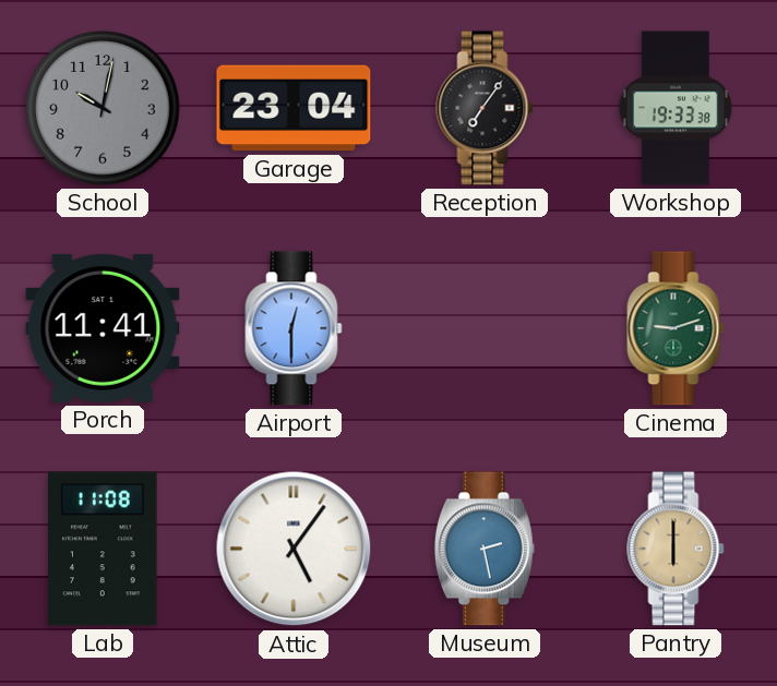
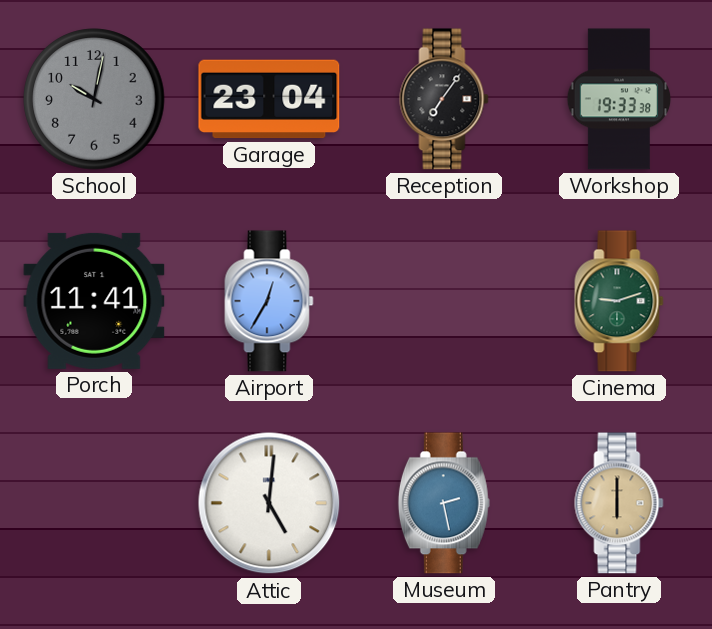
Airport: 12:30 -> 12:35 (269, 301)
Lab: 11:08 -> none (103, 549)
Attic: 5:06 -> 5:01 (269, 503)
